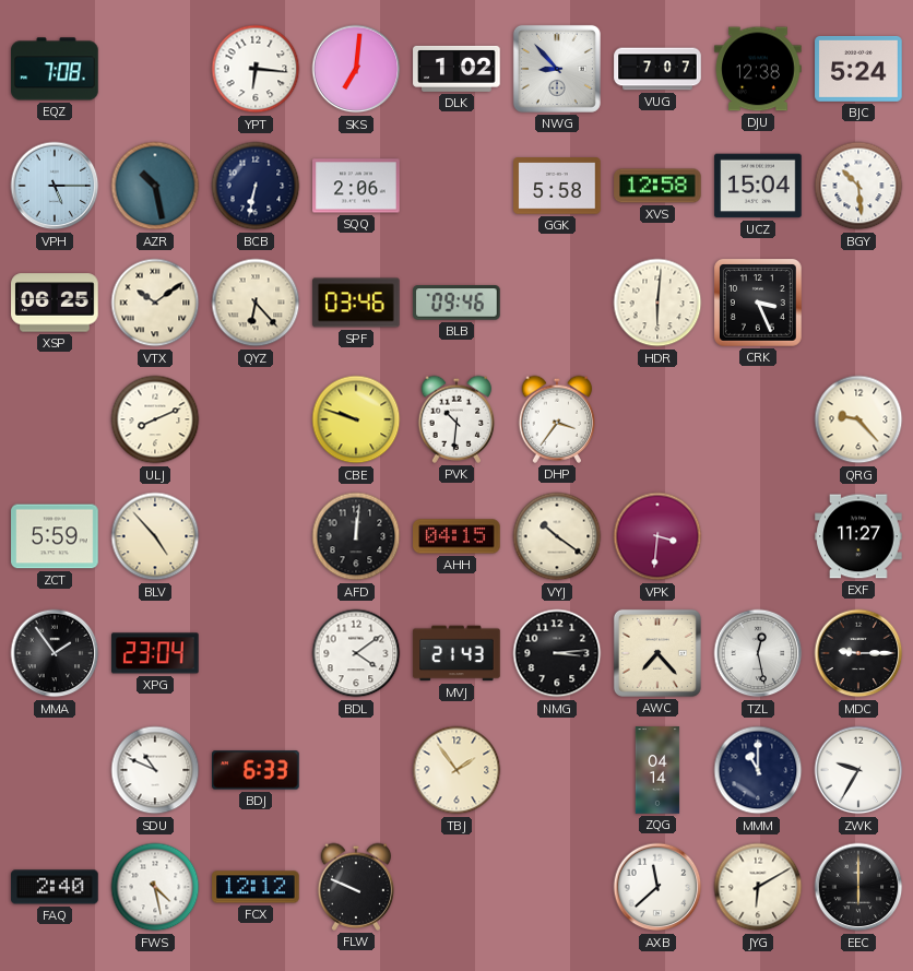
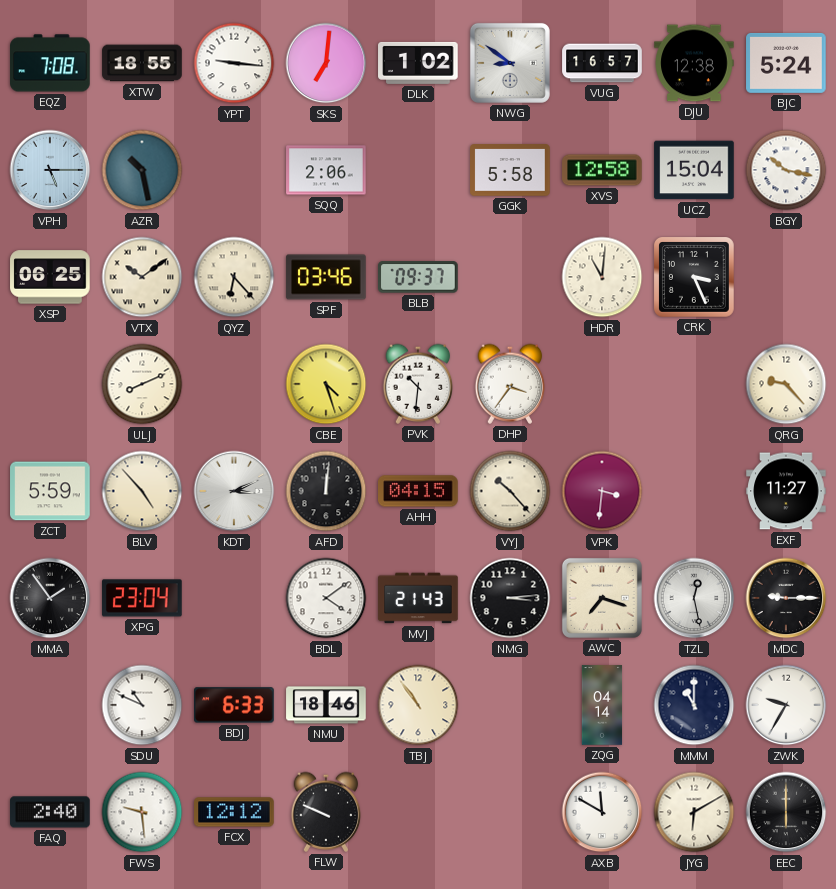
XTW: none -> 18:55 (142, 63)
YPT: 6:16 -> 9:16 (234, 63)
NWG: 8:53 -> 8:51 (510, 63)
VUG: 7:07 -> 16:57 (602, 63)
BCB: 6:32 -> none (256, 186)
BGY: 10:29 -> 10:17 (786, 170)
BLB: 09:46 -> 09:37 (418, 277)
HDR: 6:01 -> 11:01 (602, 277)
CBE: 9:48 -> 4:27 (326, 384)
KDT: none -> 3:11 (234, 491)
VYJ: 10:21 -> 10:23 (510, 491)
AWC: 7:23 -> 7:18 (602, 598)
NMU: none -> 18:46 (326, 705)
TBJ: 1:54 -> 10:54 (418, 705)
FWS: 4:28 -> 9:29 (142, 812)
AXB: 11:38 -> 11:50 (602, 812)
